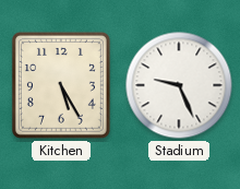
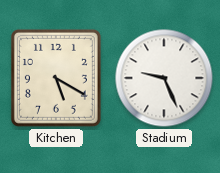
Kitchen: 5:25 -> 5:20 (56, 78)
